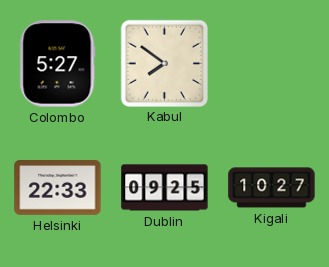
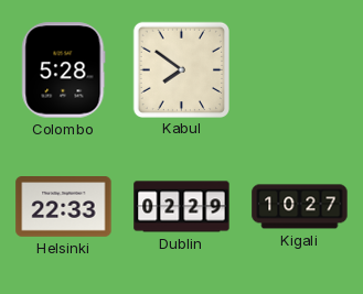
Colombo: 5:27 -> 5:28 (64, 70)
Dublin: 09:25 -> 02:29 (182, 207)
